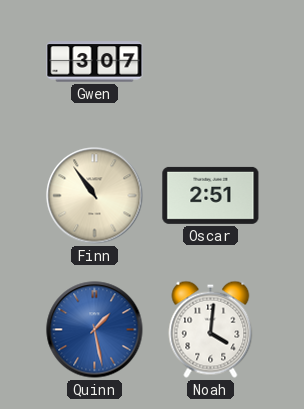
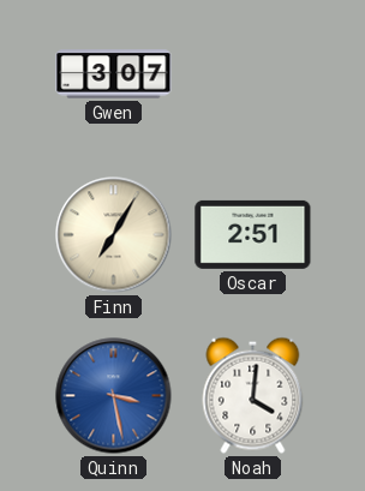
Finn: 10:54 -> 7:05 (114, 235)
Quinn: 1:28 -> 3:28 (114, 396)
